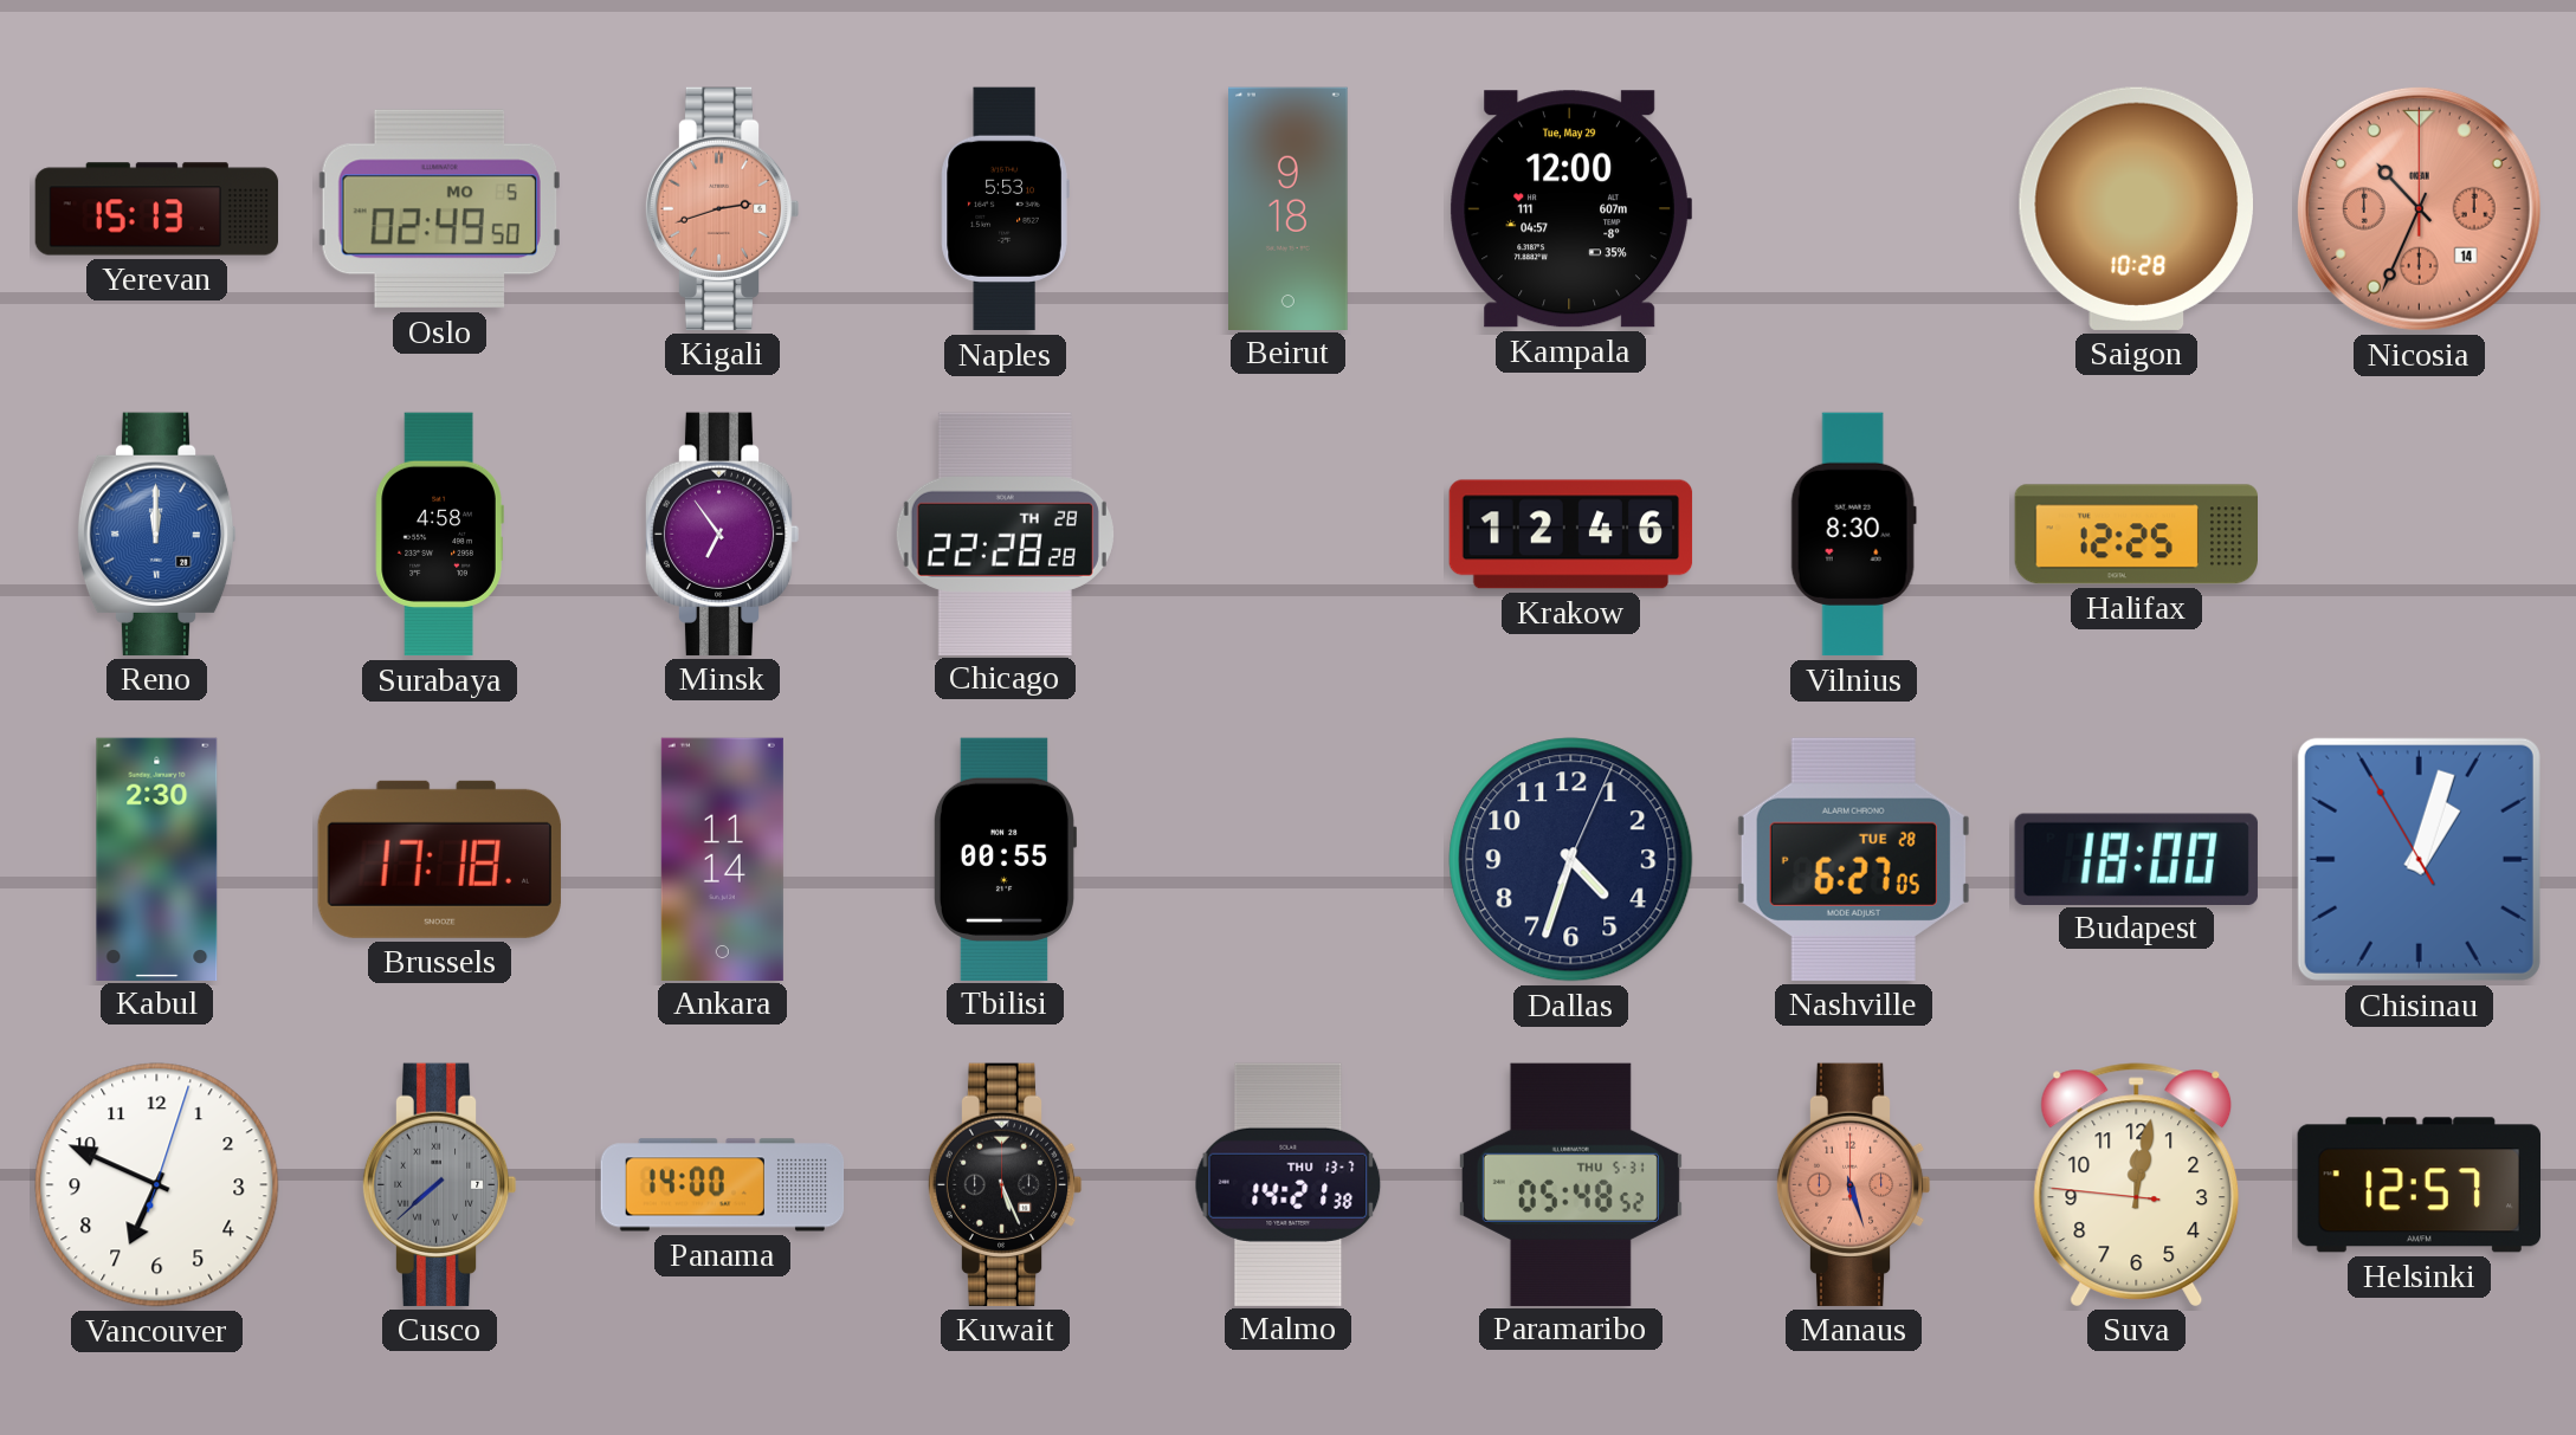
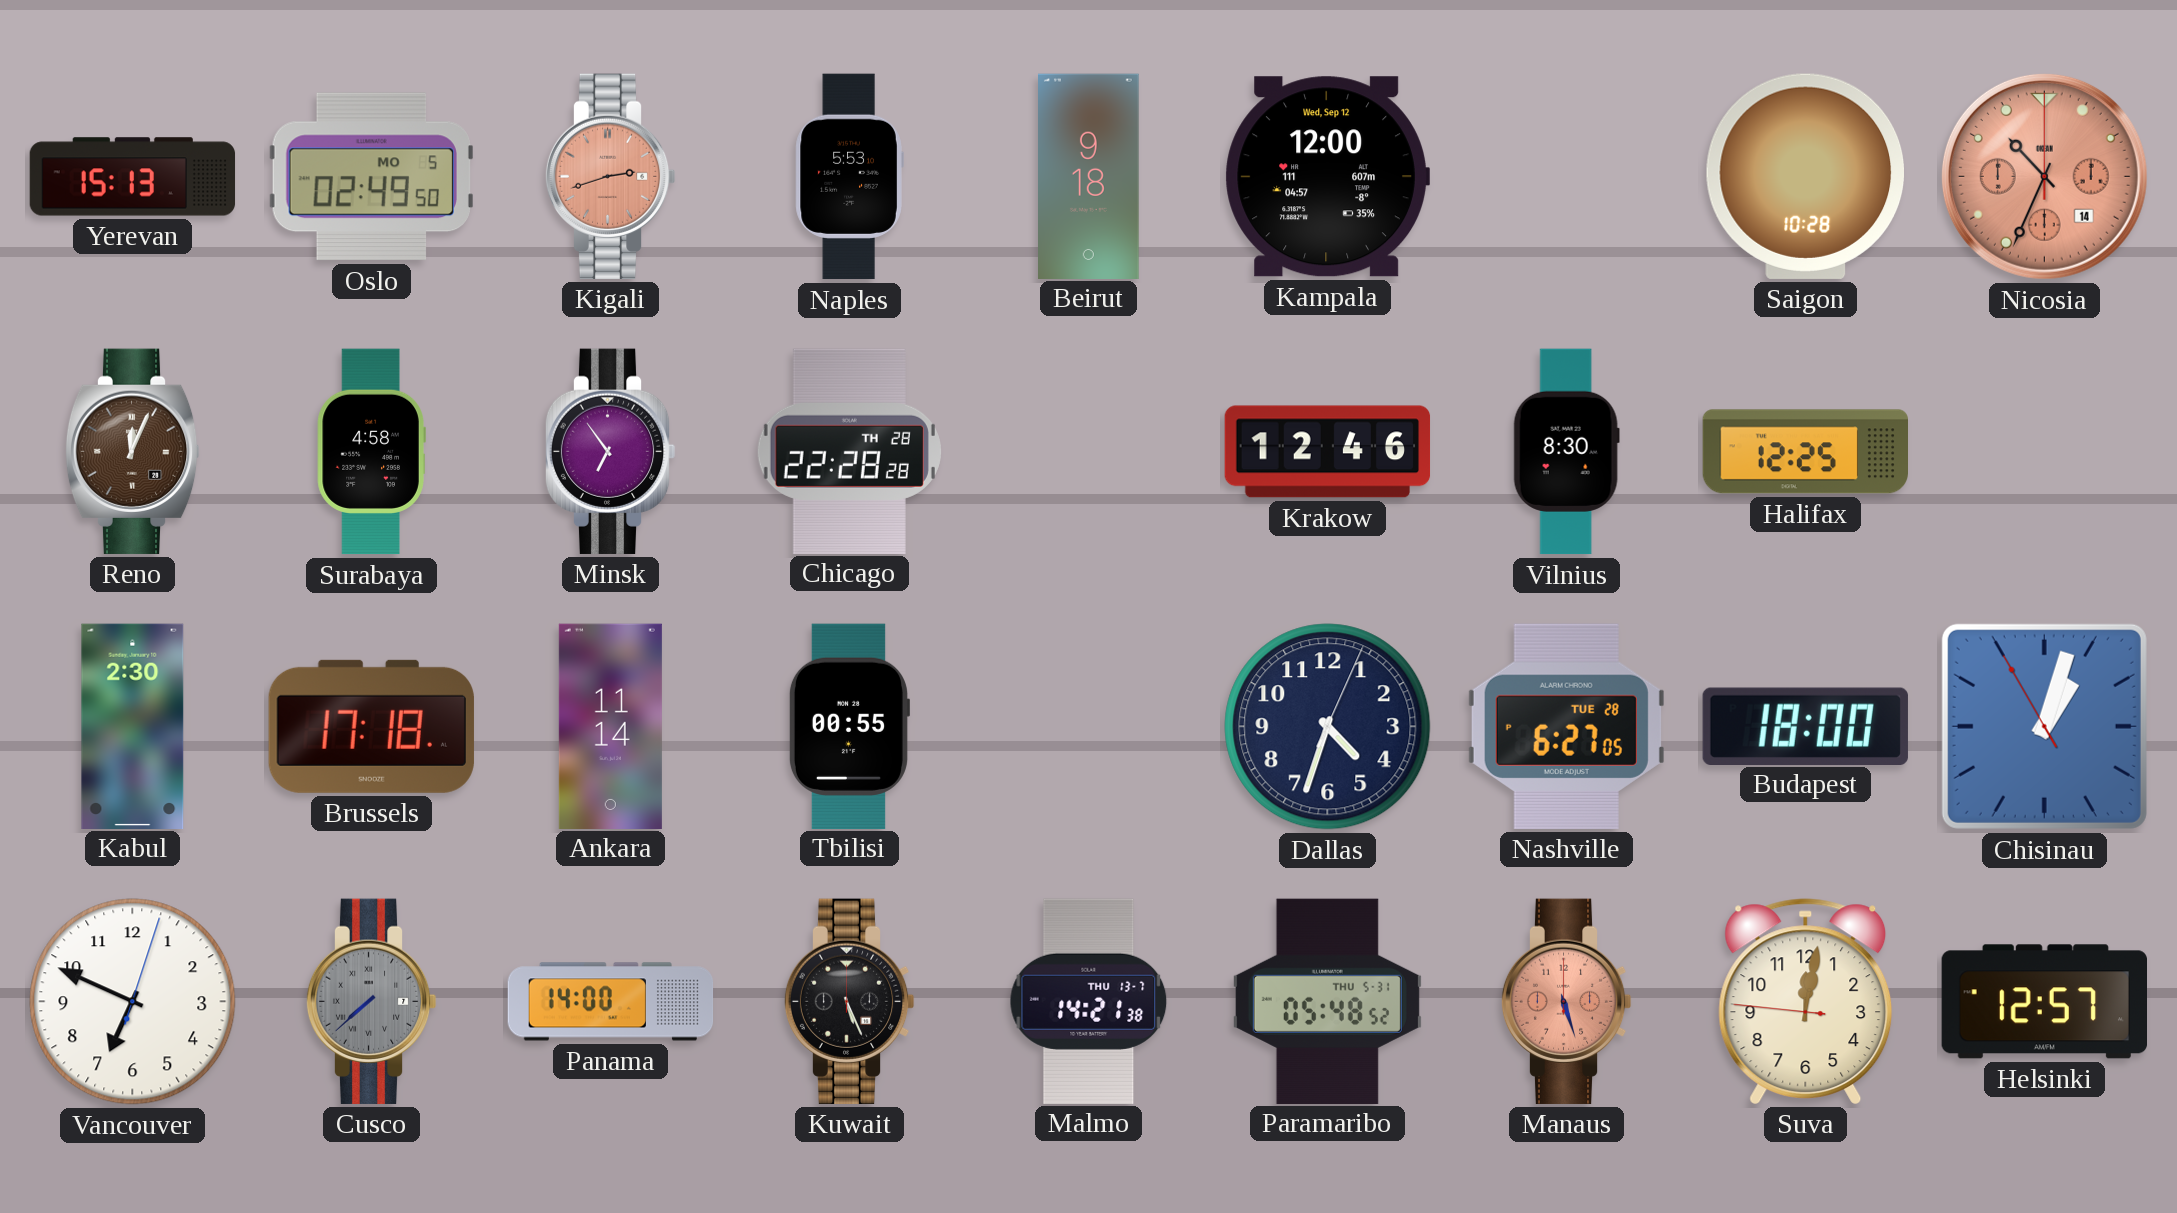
Kampala date: Tue, May 29 -> Wed, Sep 12 (1327, 177)
Reno: 12:00 -> 12:04 (132, 451)
Reno dial: blue -> brown (132, 451)
